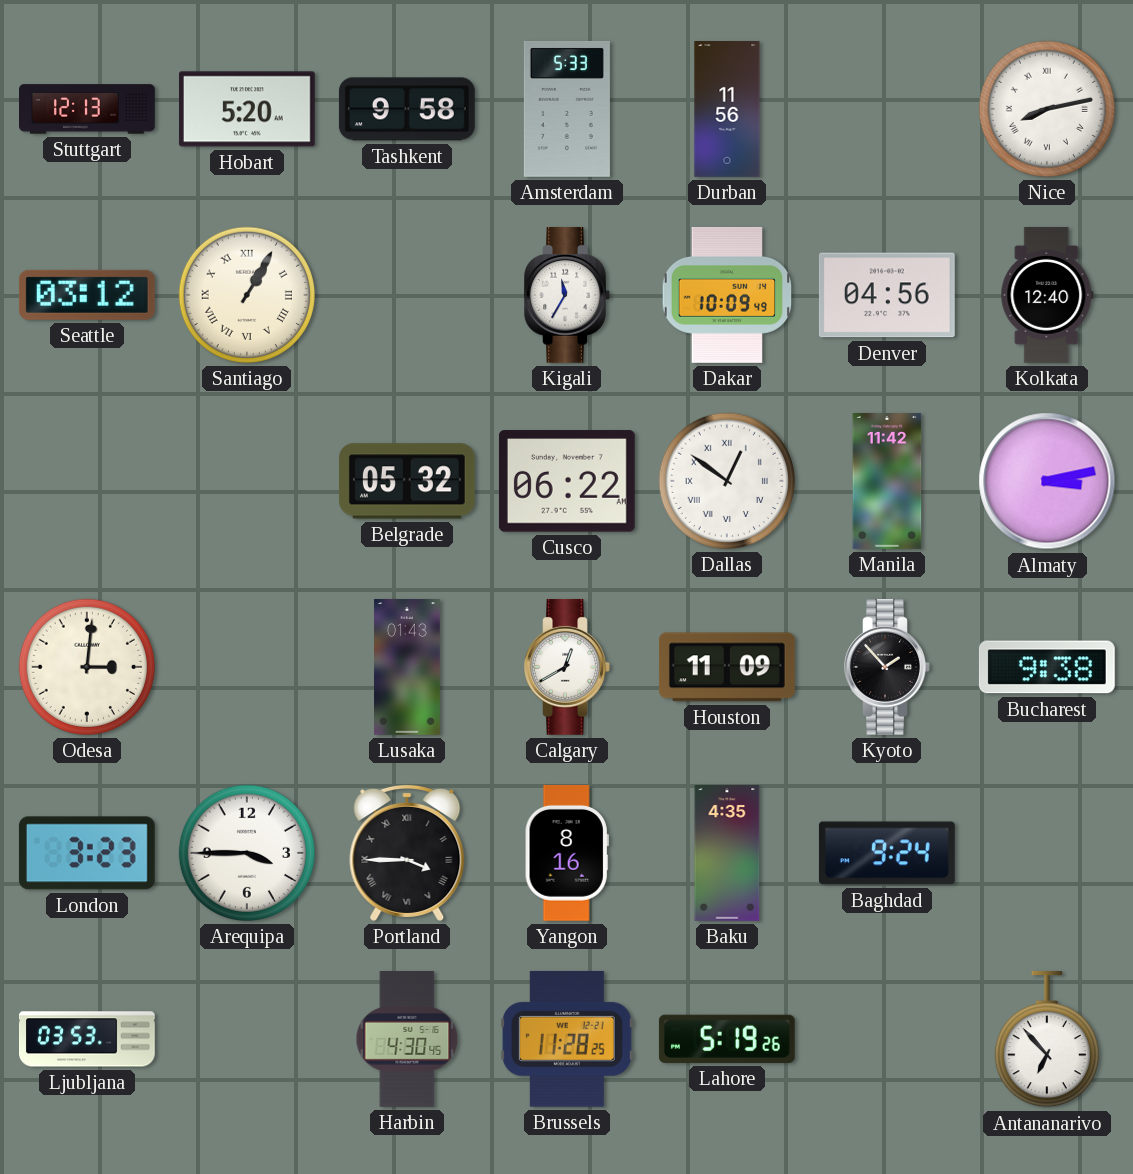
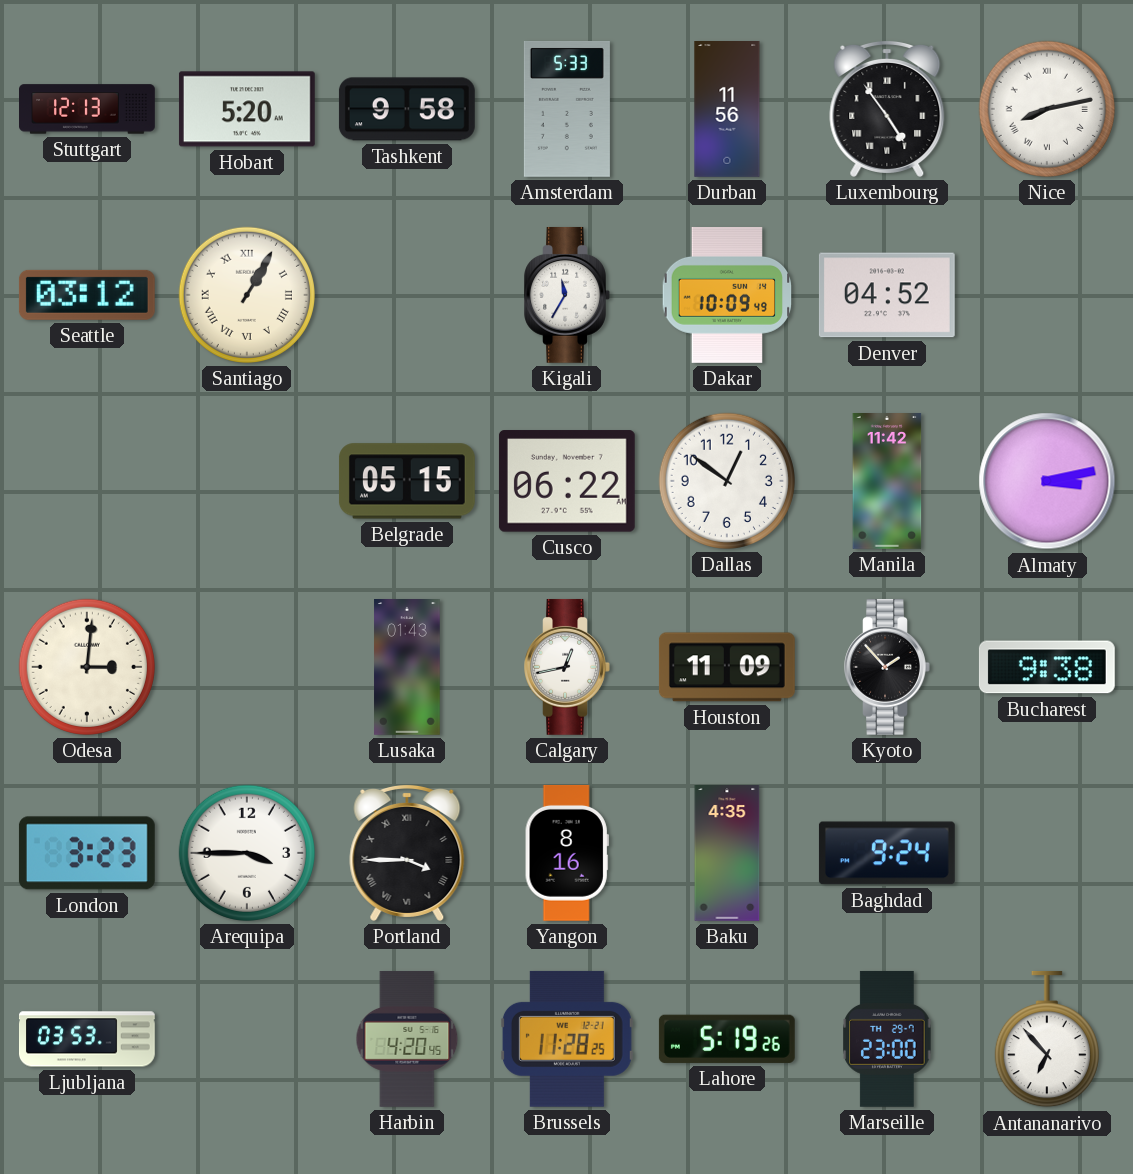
Luxembourg: none -> 4:54 (887, 108)
Denver: 04:56 -> 04:52 (887, 295)
Kolkata: 12:40 -> none (1047, 295)
Belgrade: 05:32 -> 05:15 (407, 481)
Dallas numerals: Roman -> Arabic (727, 481)
Calgary: 12:40 -> 12:43 (567, 667)
Harbin: 4:30 -> 4:20 (407, 1040)
Marseille: none -> 23:00 (887, 1039)
